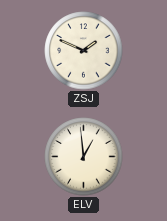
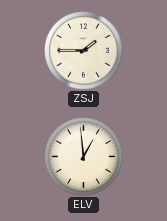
ZSJ: 1:49 -> 1:45 (84, 51)
